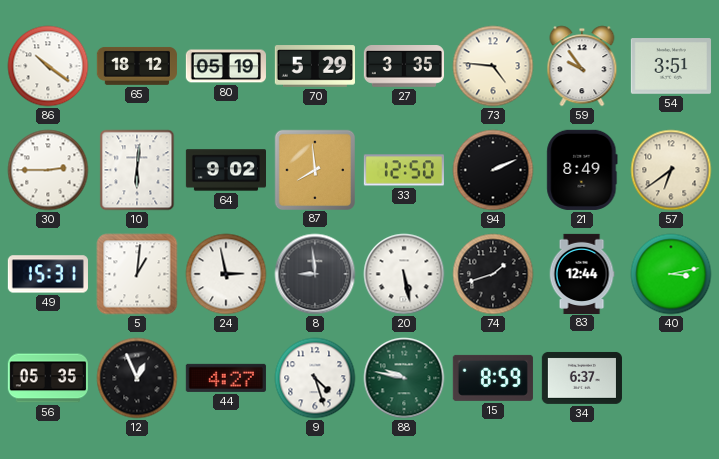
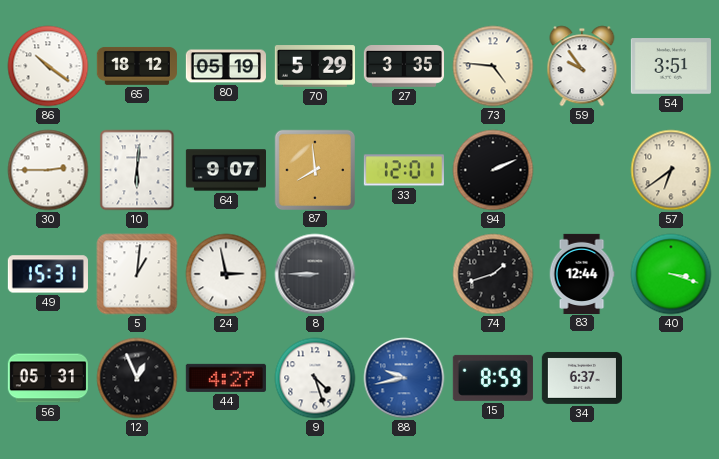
64: 9:02 -> 9:07 (225, 170)
33: 12:50 -> 12:01 (404, 170)
21: 8:49 -> none (582, 170)
8: 8:59 -> 8:45 (315, 274)
20: 5:28 -> none (404, 274)
40: 3:13 -> 3:18 (671, 274)
56: 05:35 -> 05:31 (48, 378)
88: 9:47 -> 9:43 (404, 378)
88 dial: green -> blue (404, 378)
